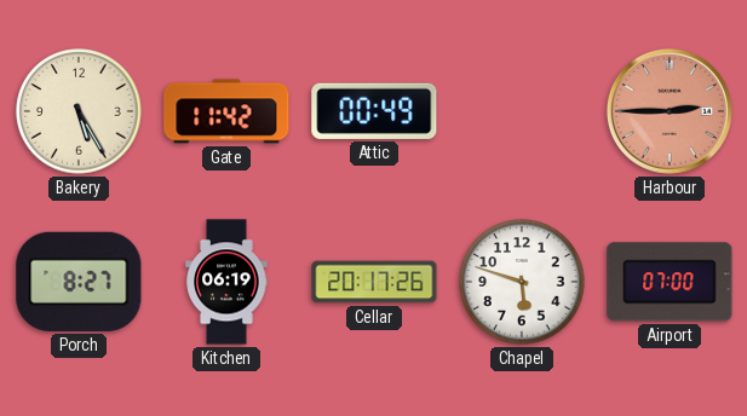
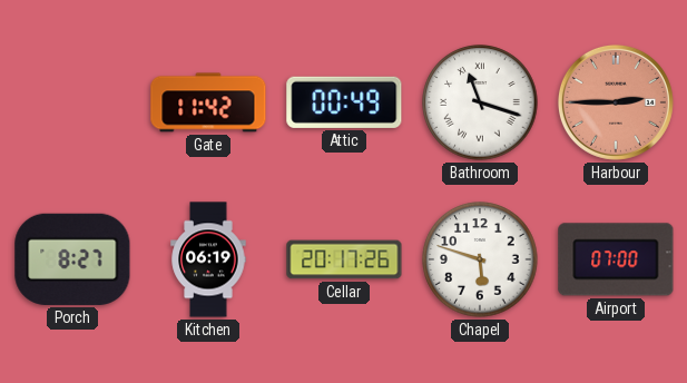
Bakery: 5:25 -> none (79, 111)
Bathroom: none -> 11:18 (480, 102)
